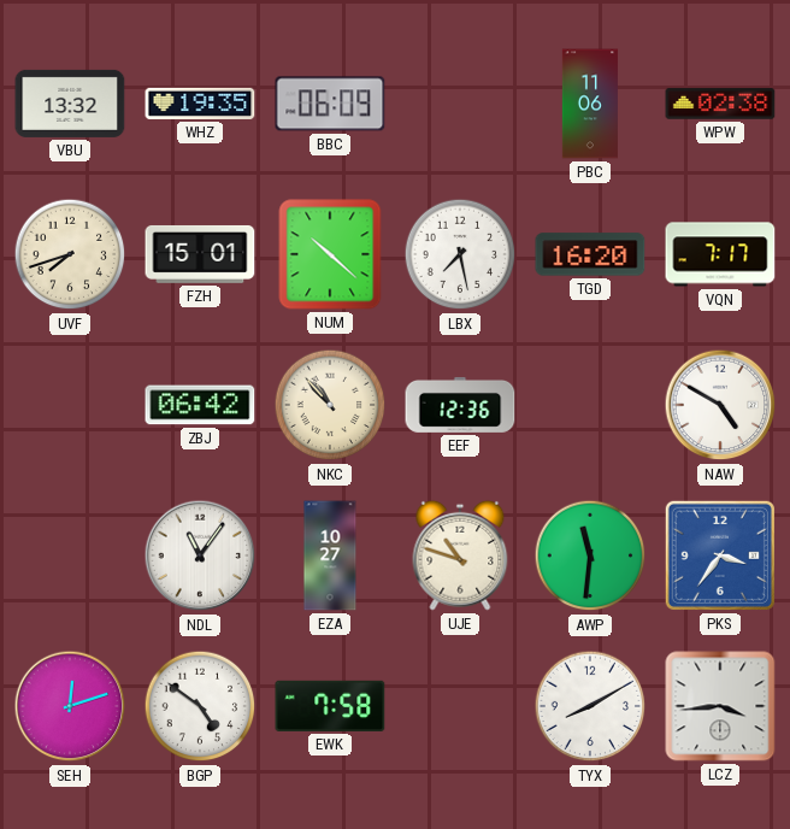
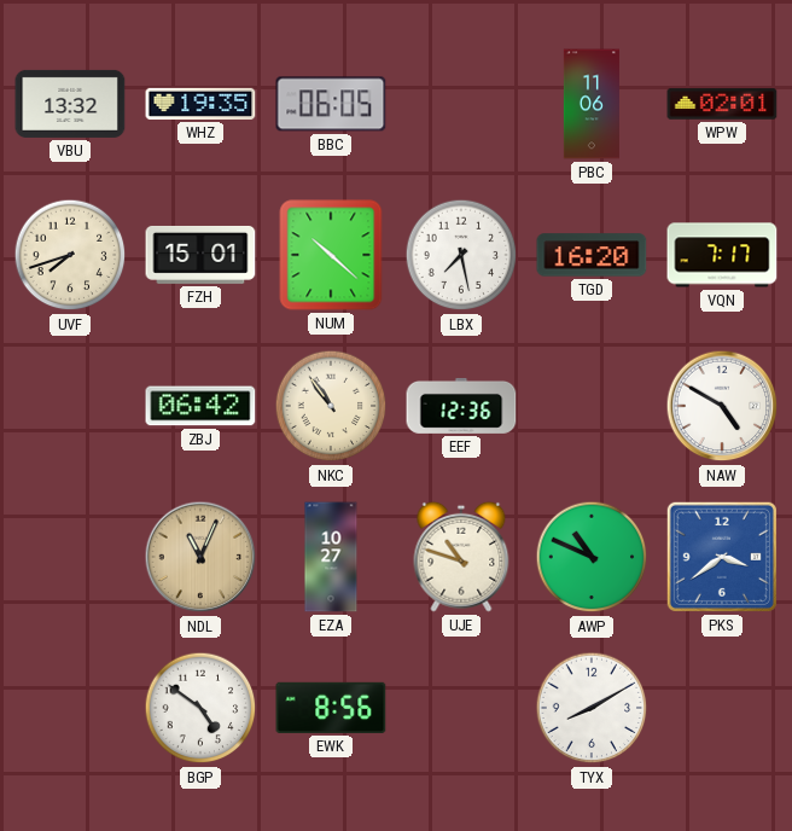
BBC: 06:09 -> 06:05 (331, 104)
WPW: 02:38 -> 02:01 (722, 104)
NKC: 10:53 -> 10:54 (331, 406)
NDL: 11:06 -> 11:04 (200, 557)
NDL dial: white -> champagne (200, 557)
AWP: 11:31 -> 10:49 (592, 557)
PKS: 3:36 -> 3:39 (722, 557)
SEH: 12:12 -> none (70, 706)
EWK: 7:58 -> 8:56 (331, 708)
LCZ: 3:44 -> none (720, 706)
